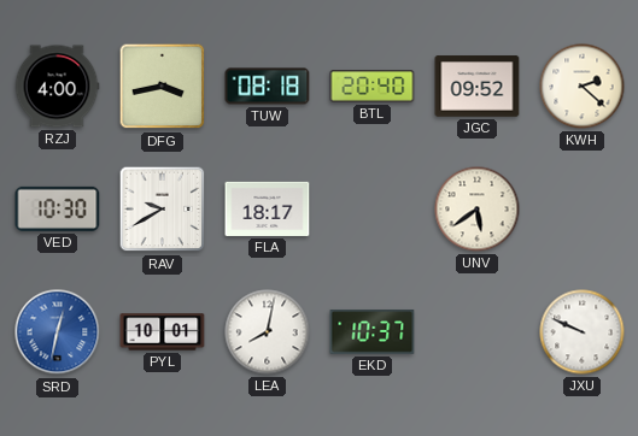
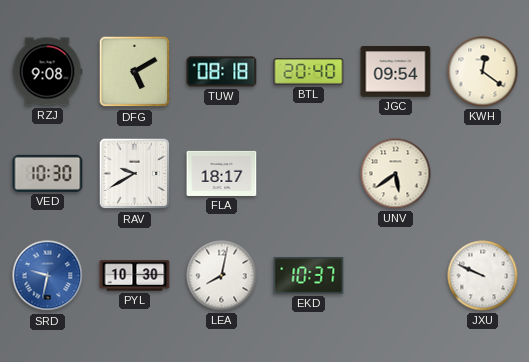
RZJ: 4:00 -> 9:08 (47, 72)
DFG: 3:43 -> 5:10 (135, 72)
JGC: 09:52 -> 09:54 (396, 72)
KWH: 2:22 -> 12:21 (483, 72)
SRD: 12:32 -> 9:32 (48, 276)
PYL: 10:01 -> 10:30 (135, 276)
